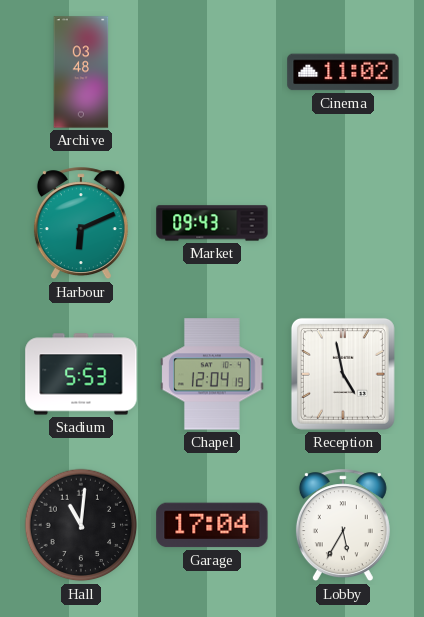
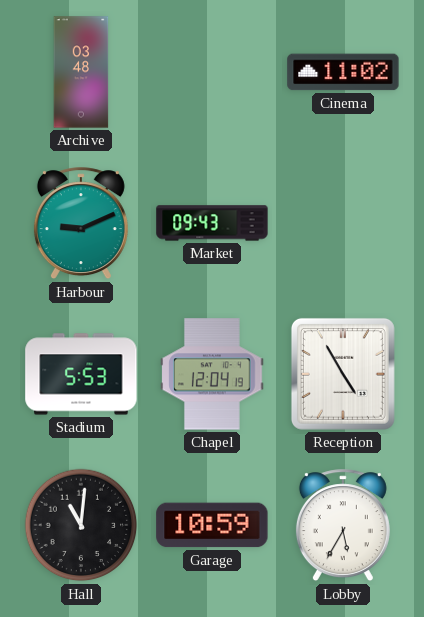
Harbour: 6:11 -> 9:11 (81, 224)
Reception: 4:58 -> 4:55 (343, 374)
Garage: 17:04 -> 10:59 (212, 525)
